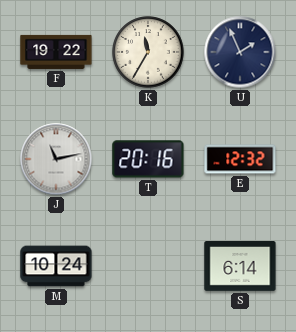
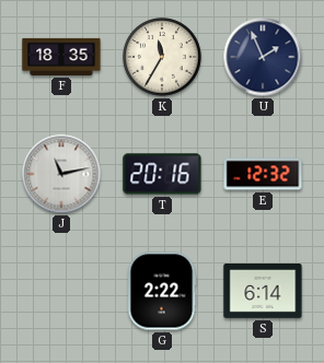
F: 19:22 -> 18:35 (61, 57)
M: 10:24 -> none (56, 266)
G: none -> 2:22 (162, 291)
